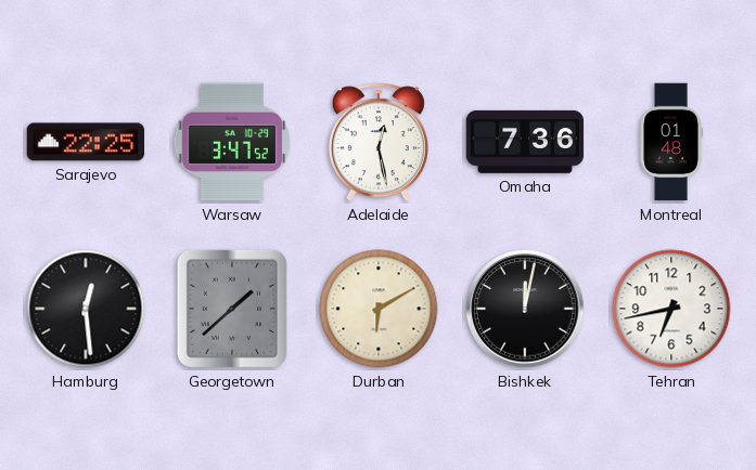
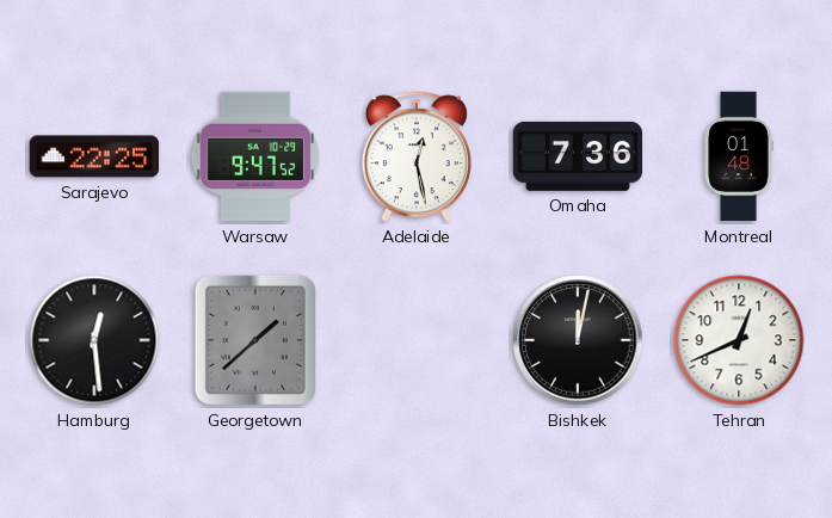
Warsaw: 3:47 -> 9:47 (255, 156)
Durban: 6:10 -> none (379, 309)
Tehran: 6:43 -> 12:41 (739, 340)
